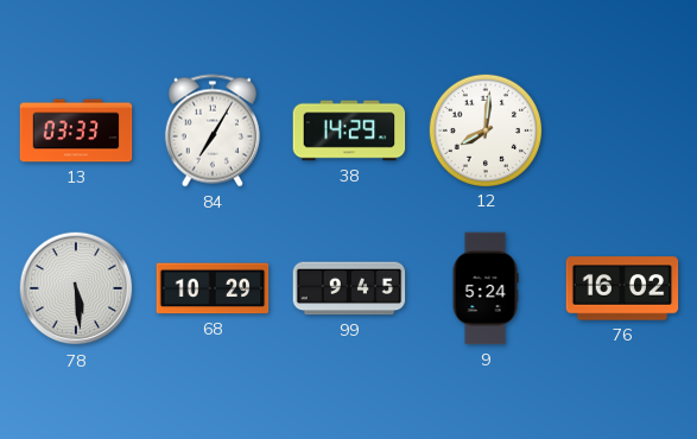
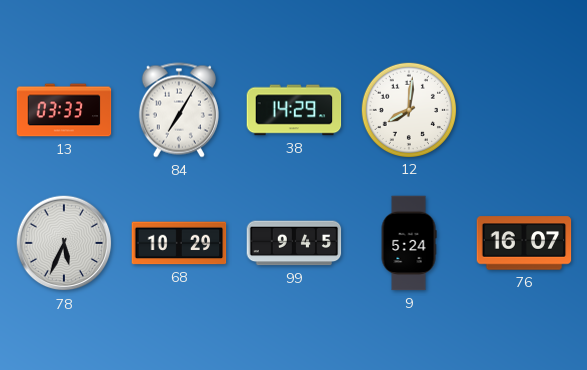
78: 5:29 -> 5:34 (64, 243)
76: 16:02 -> 16:07 (524, 243)
